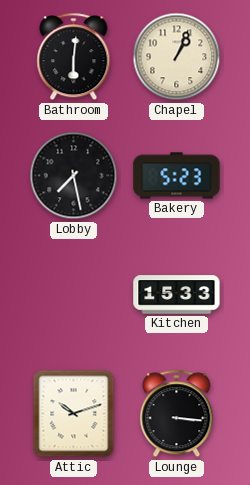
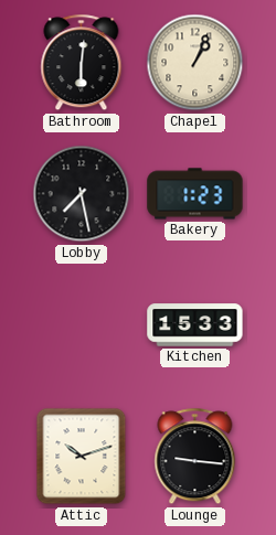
Bakery: 5:23 -> 1:23 (195, 194)
Lounge: 3:16 -> 9:16 (195, 457)
